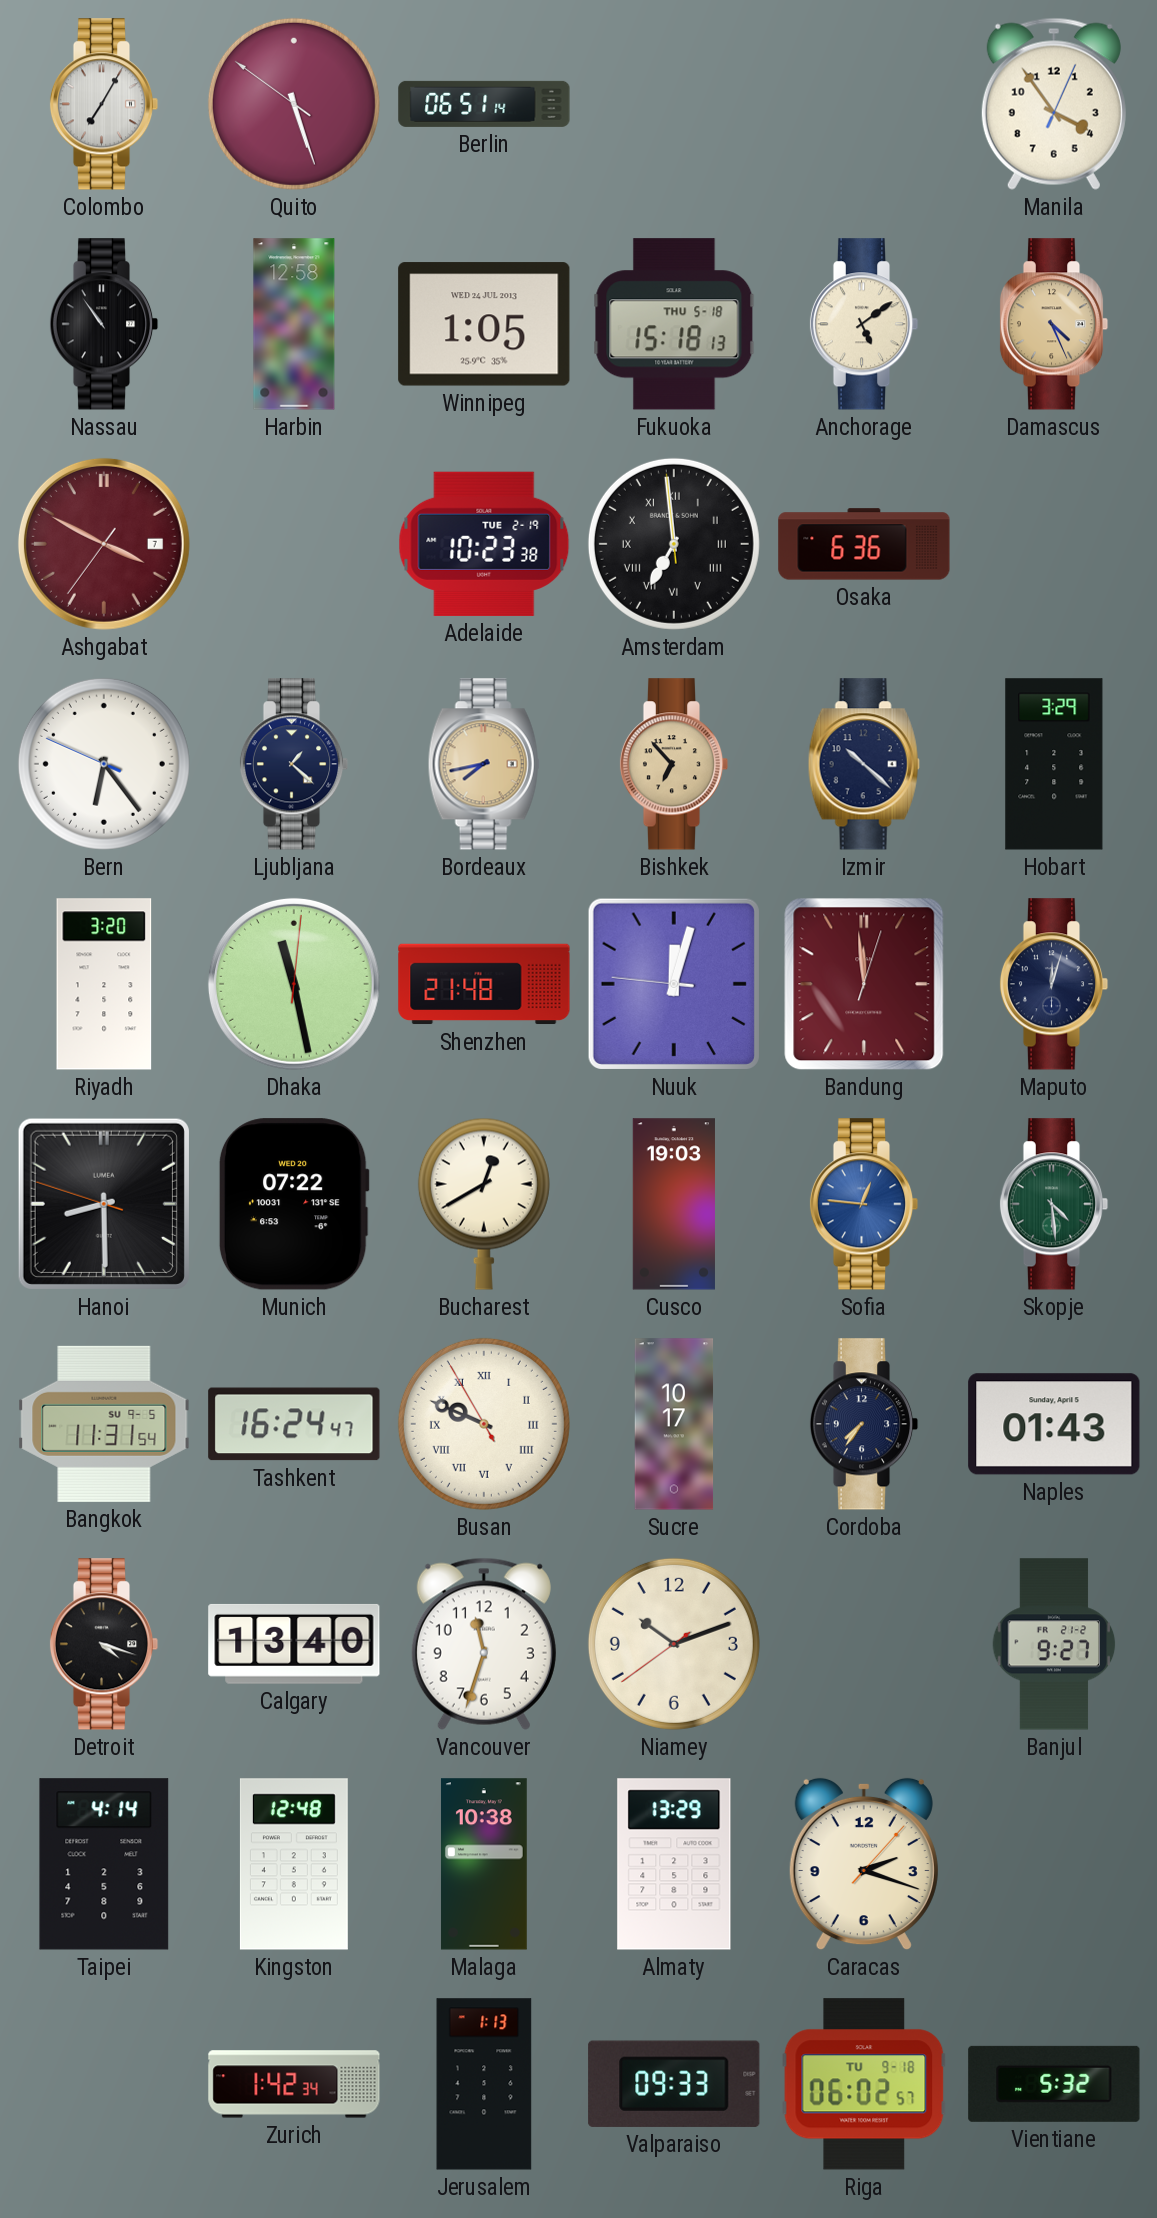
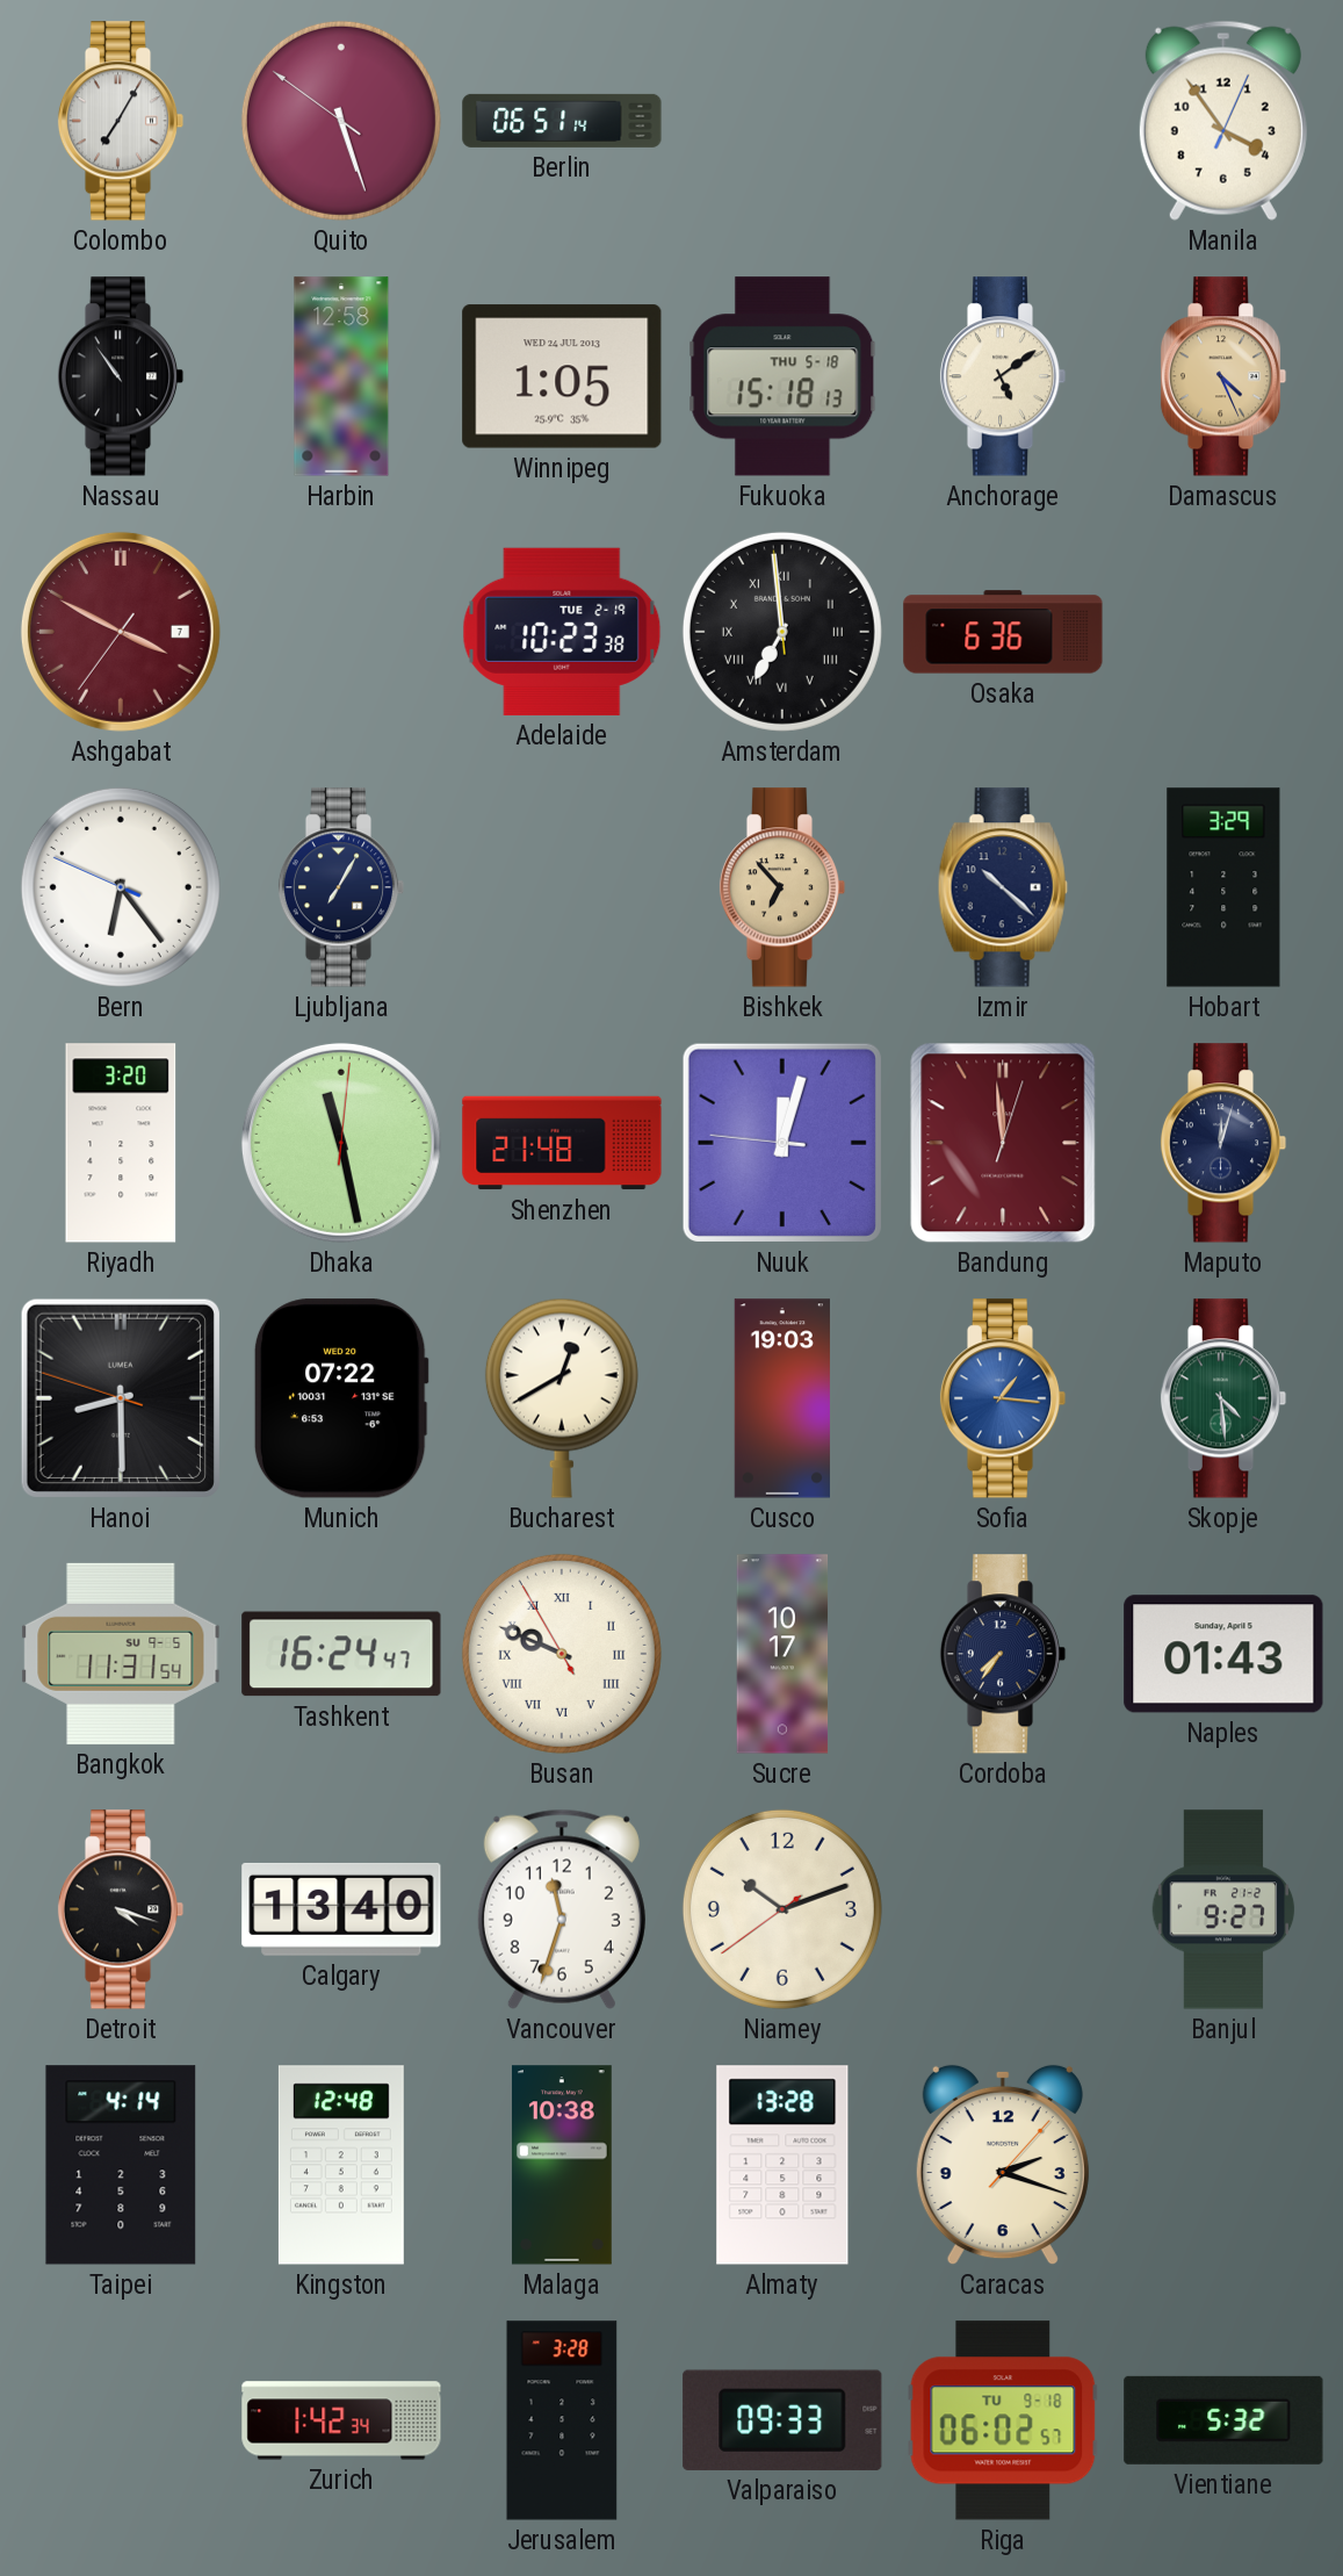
Ljubljana: 1:22 -> 7:05 (341, 887)
Bordeaux: 7:43 -> none (484, 764)
Sofia: 12:46 -> 1:16 (1003, 1398)
Almaty: 13:29 -> 13:28 (782, 2165)
Jerusalem: 1:13 -> 3:28 (562, 2420)
